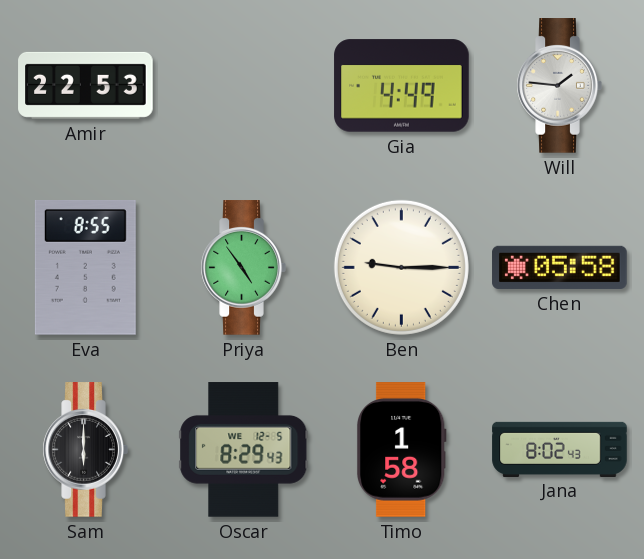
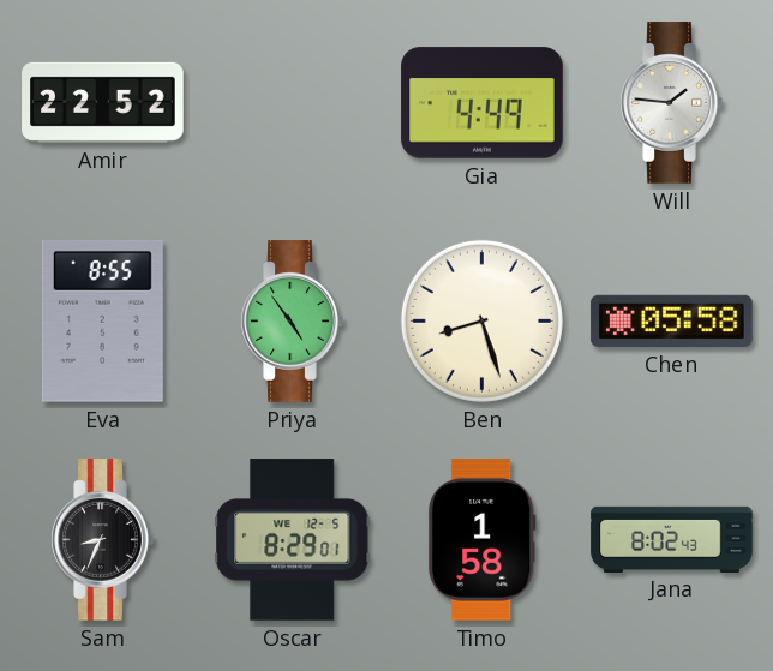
Amir: 22:53 -> 22:52 (103, 102)
Ben: 9:15 -> 8:27 (481, 320)
Sam: 6:00 -> 8:34 (102, 540)
Oscar: 8:29:43 -> 8:29:01 (293, 540)
